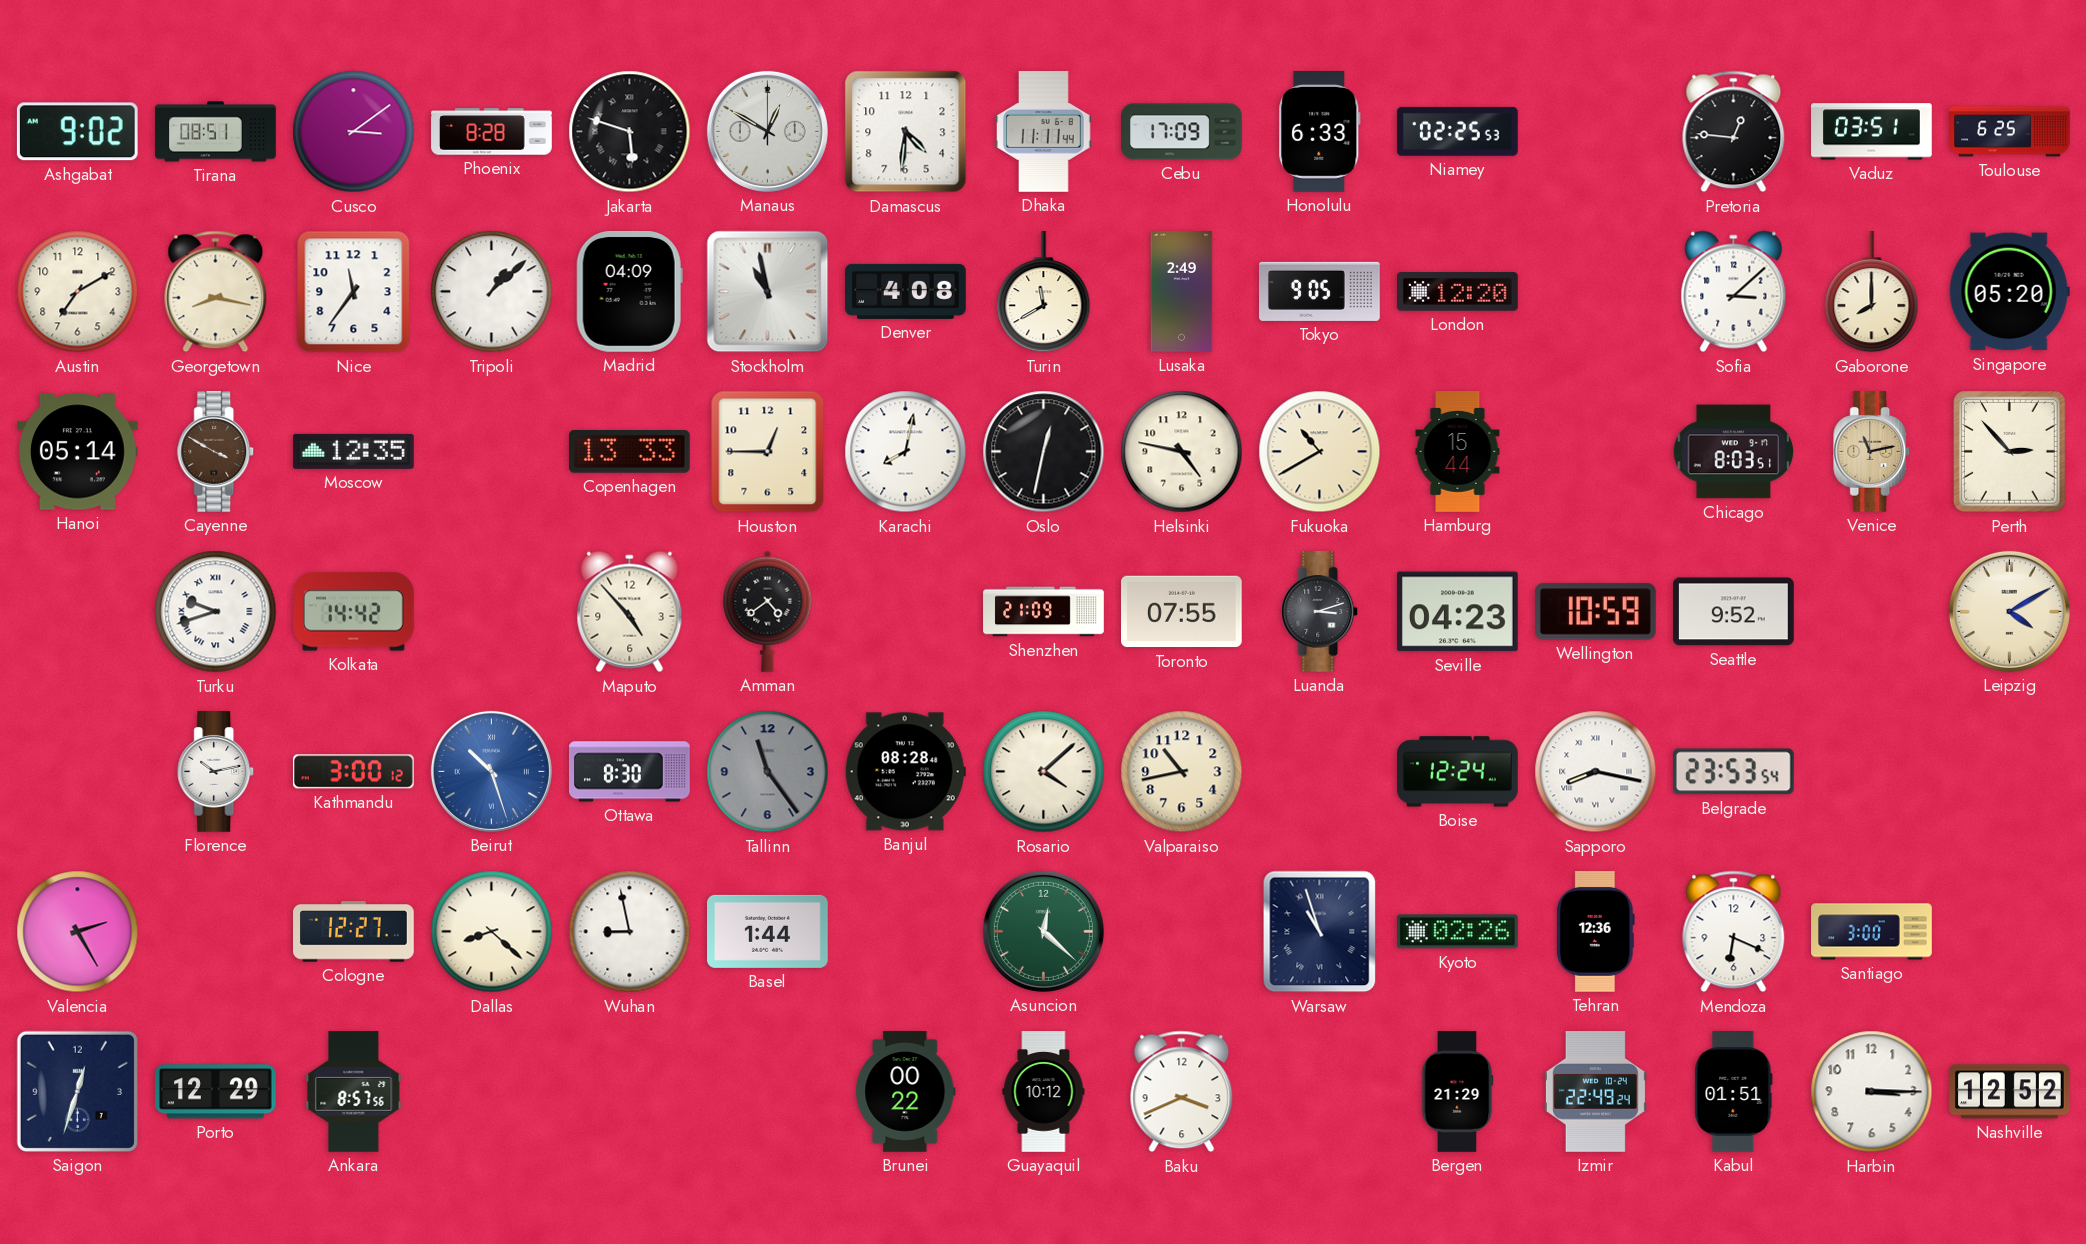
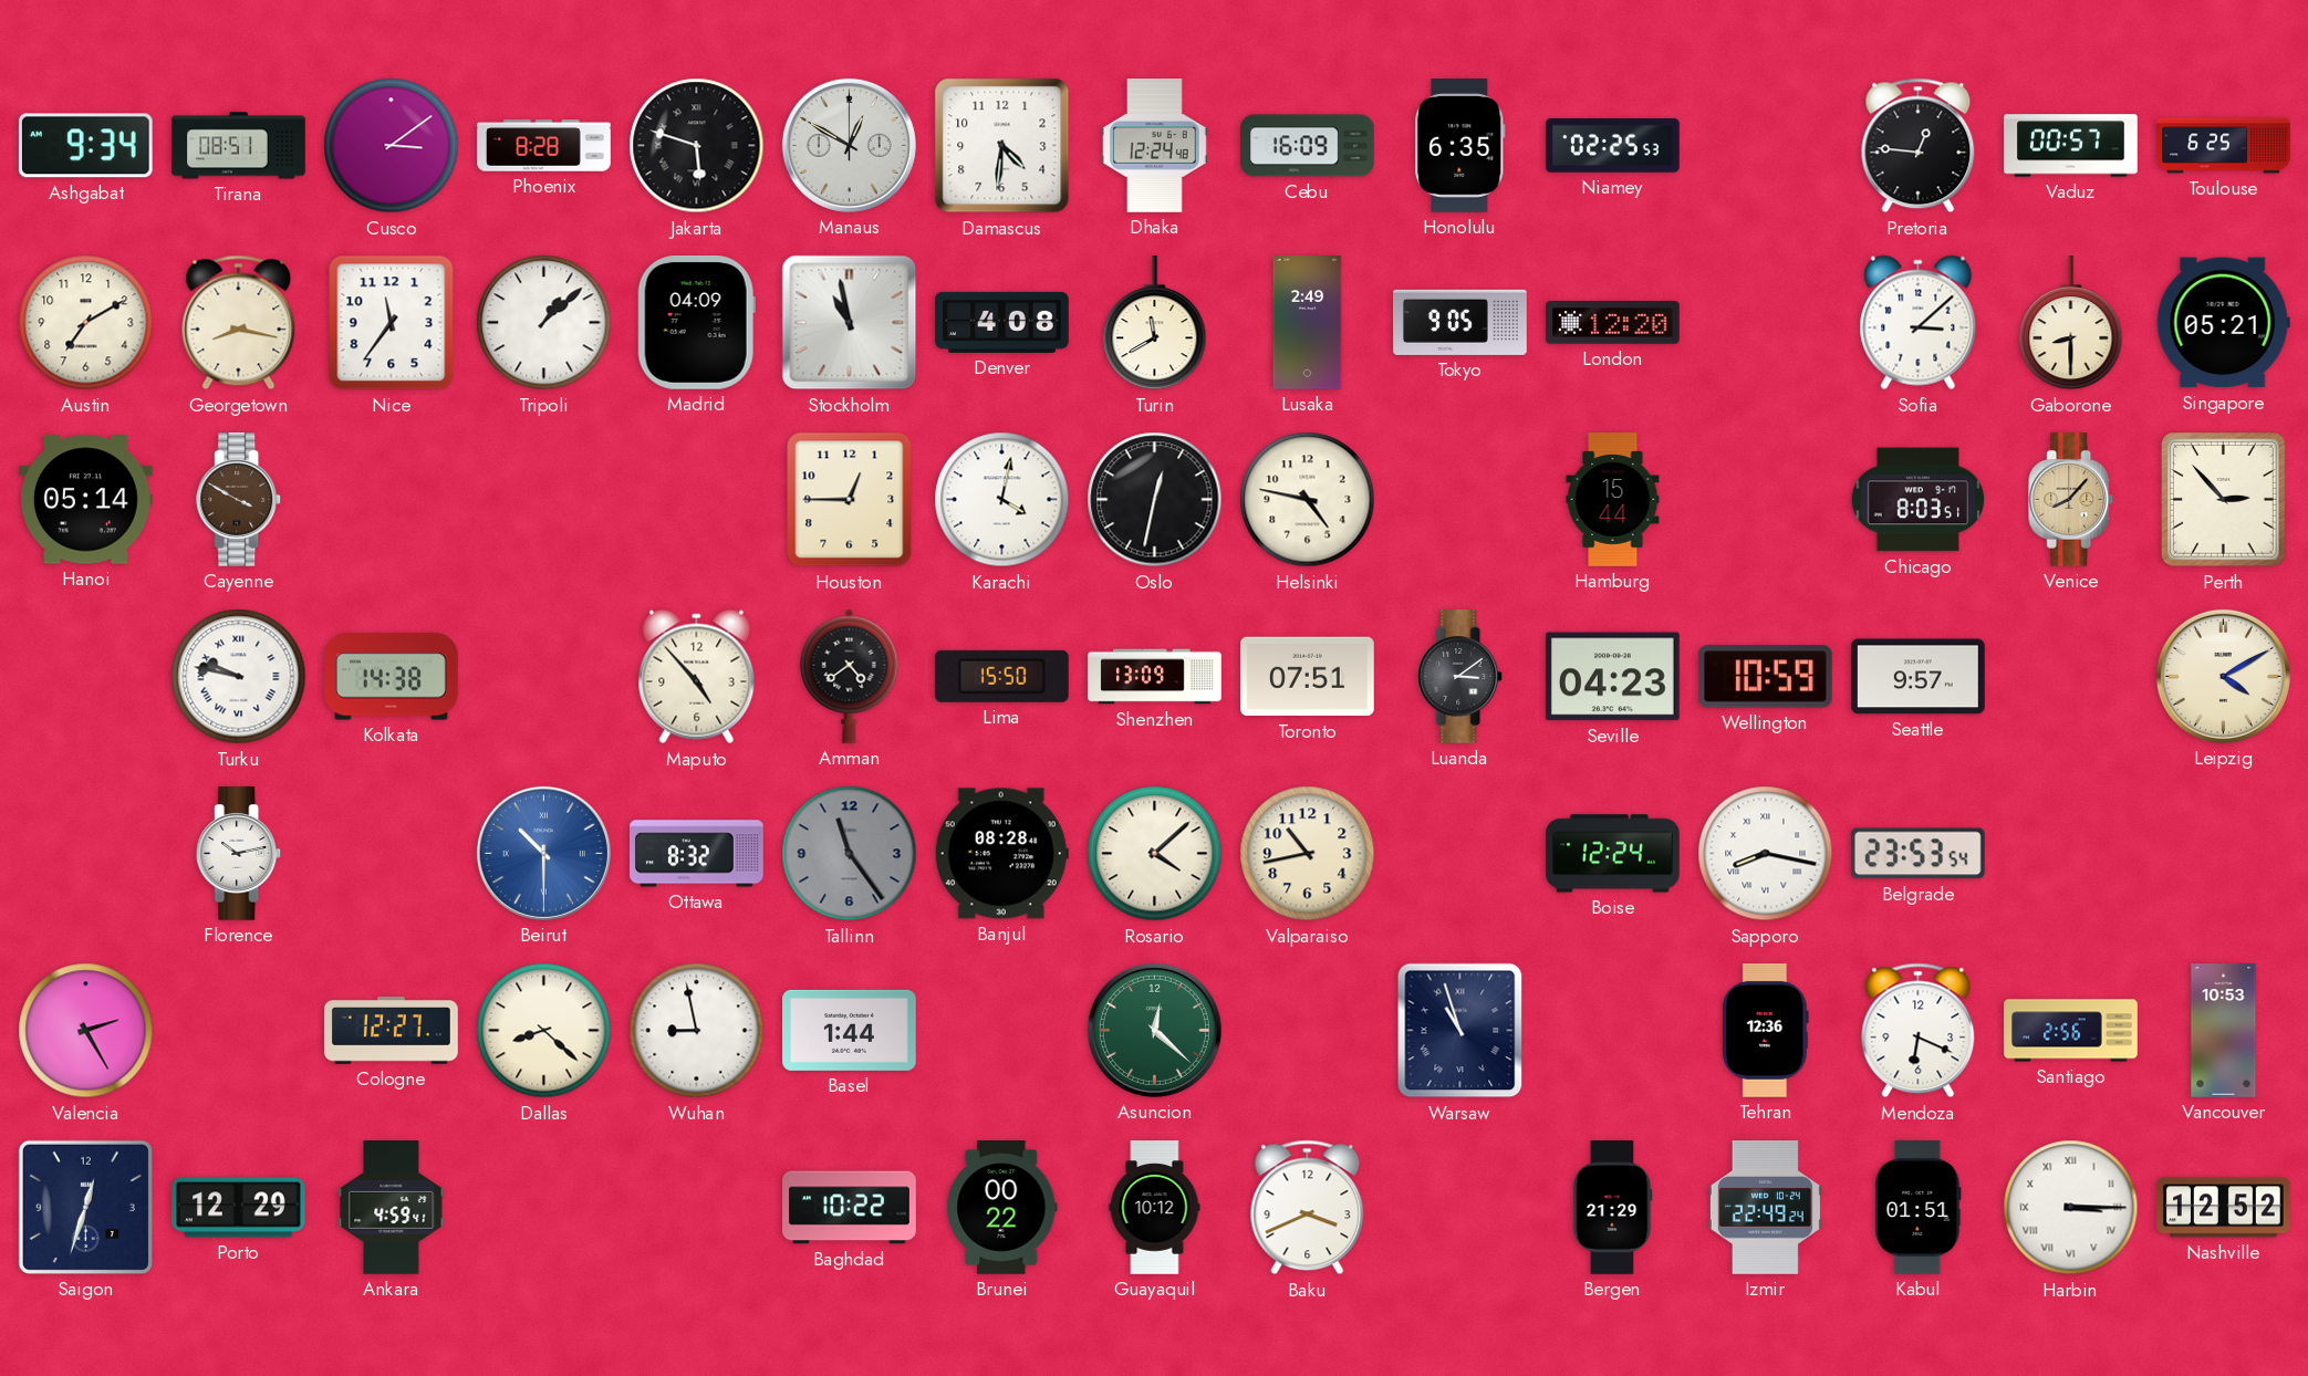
Ashgabat: 9:02 -> 9:34 (85, 146)
Dhaka: 11:11 -> 12:24 (1155, 146)
Cebu: 17:09 -> 16:09 (1308, 146)
Honolulu: 6:33 -> 6:35 (1460, 146)
Vaduz: 03:51 -> 00:57 (2071, 146)
Gaborone: 8:00 -> 8:30 (2071, 324)
Singapore: 05:20 -> 05:21 (2223, 323)
Moscow: 12:35 -> none (353, 451)
Copenhagen: 13:33 -> none (629, 452)
Karachi: 8:02 -> 4:02 (1002, 500)
Fukuoka: 10:40 -> none (1320, 452)
Venice: 11:13 -> 8:07 (2071, 500)
Turku: 9:42 -> 9:47 (239, 677)
Kolkata: 14:42 -> 14:38 (392, 677)
Lima: none -> 15:50 (1001, 676)
Shenzhen: 21:09 -> 13:09 (1155, 677)
Toronto: 07:55 -> 07:51 (1308, 677)
Luanda: 3:12 -> 3:09 (1460, 677)
Seattle: 9:52 -> 9:57 (1919, 677)
Kathmandu: 3:00 -> none (354, 772)
Beirut: 10:27 -> 10:30 (543, 853)
Ottawa: 8:30 -> 8:32 (697, 854)
Kyoto: 02:26 -> none (1458, 932)
Santiago: 3:00 -> 2:56 (2071, 1031)
Vancouver: none -> 10:53 (2224, 1031)
Ankara: 8:57 -> 4:59 (392, 1208)
Baghdad: none -> 10:22 (850, 1208)
Harbin numerals: Arabic -> Roman (2071, 1208)
